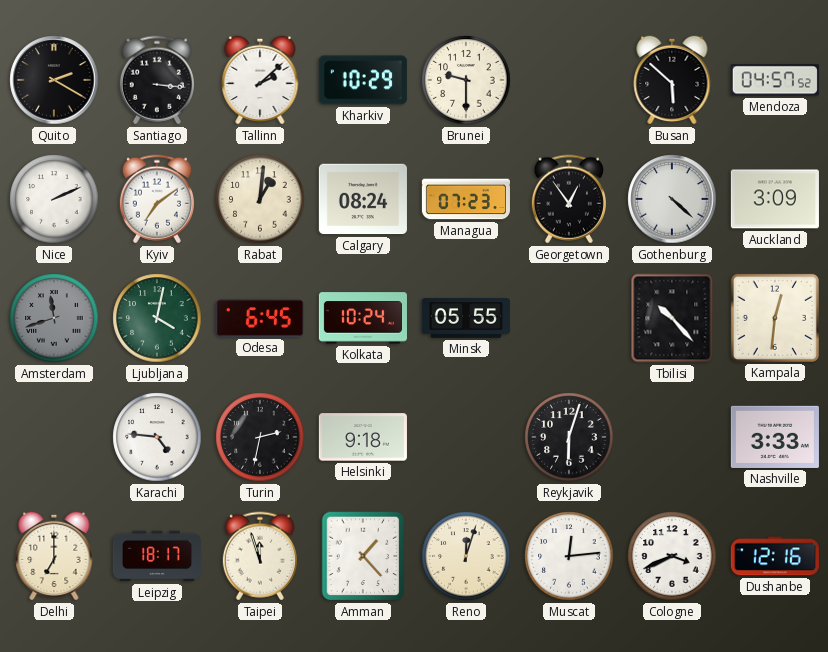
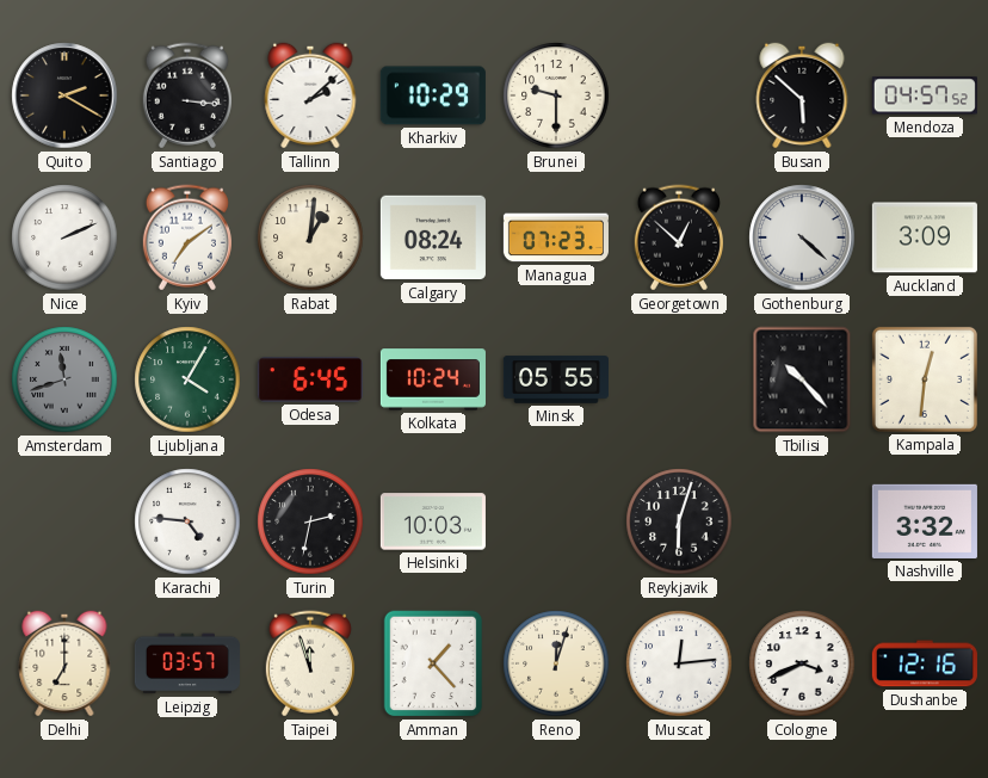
Georgetown: 12:54 -> 12:52 (679, 237)
Ljubljana: 4:02 -> 4:05 (187, 379)
Helsinki: 9:18 -> 10:03 (433, 521)
Nashville: 3:33 -> 3:32 (925, 521)
Leipzig: 18:17 -> 03:57 (187, 663)
